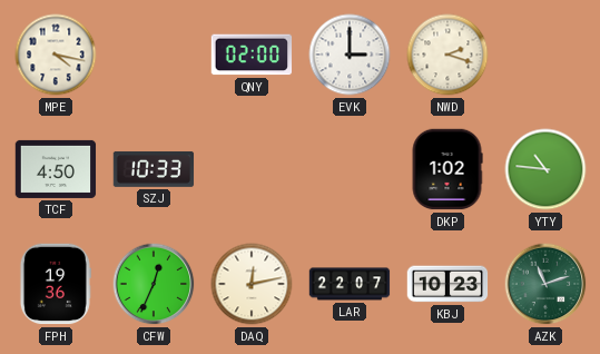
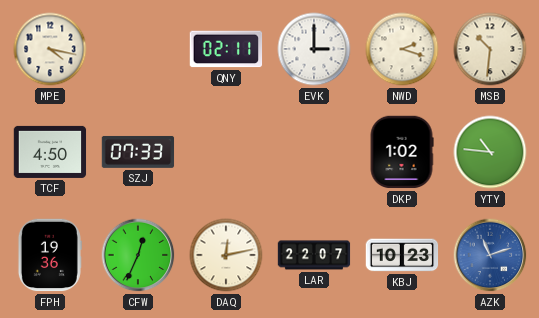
QNY: 02:00 -> 02:11 (226, 49)
MSB: none -> 10:31 (490, 49)
SZJ: 10:33 -> 07:33 (138, 152)
AZK dial: green -> blue (490, 255)
